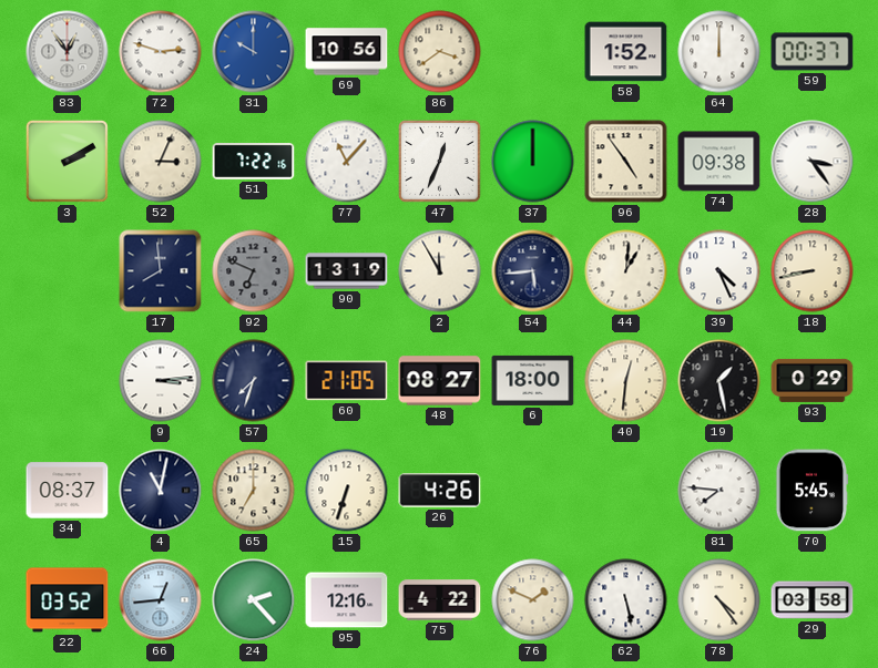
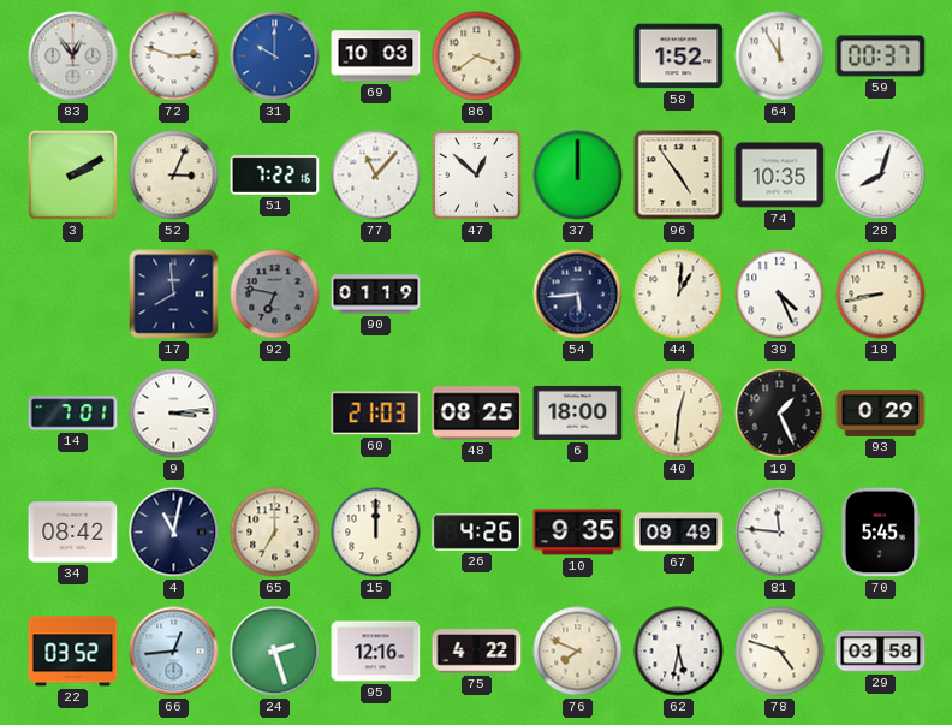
69: 10:56 -> 10:03 (376, 57)
64: 12:00 -> 11:55 (780, 57)
47: 12:34 -> 12:52 (477, 176)
74: 09:38 -> 10:35 (780, 176)
28: 3:24 -> 8:03 (881, 176)
92: 6:49 -> 6:47 (275, 295)
90: 13:19 -> 01:19 (376, 295)
2: 11:55 -> none (440, 271)
14: none -> 7:01 (73, 414)
57: 7:33 -> none (254, 381)
60: 21:05 -> 21:03 (376, 414)
48: 08:27 -> 08:25 (477, 414)
19: 1:28 -> 1:26 (780, 414)
34: 08:37 -> 08:42 (73, 533)
15: 6:33 -> 12:00 (376, 533)
10: none -> 9:35 (578, 533)
67: none -> 09:49 (679, 533)
81: 7:46 -> 11:46 (780, 533)
24: 2:23 -> 2:27 (275, 652)
76: 1:49 -> 7:49 (578, 652)
62: 5:28 -> 5:32 (679, 652)
78: 4:24 -> 4:48 (780, 652)
